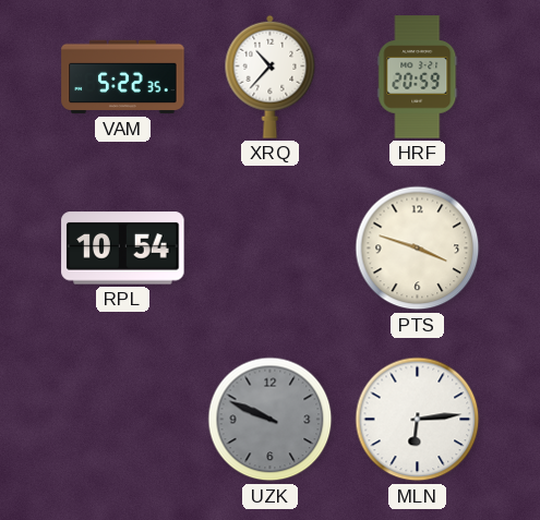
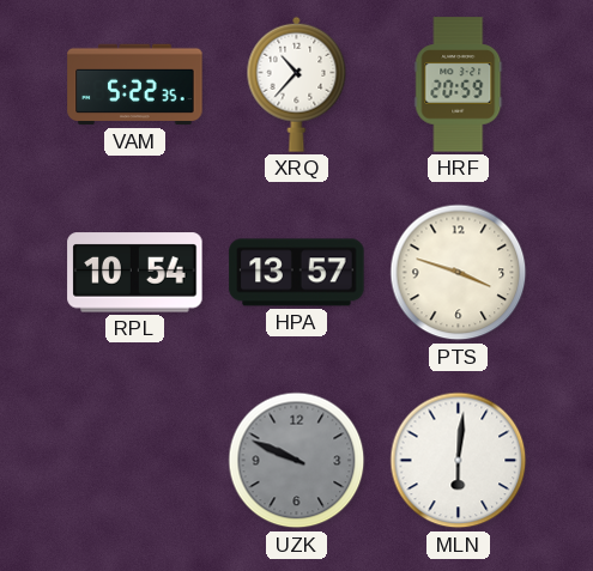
HPA: none -> 13:57 (297, 273)
MLN: 6:14 -> 6:01 (459, 461)
